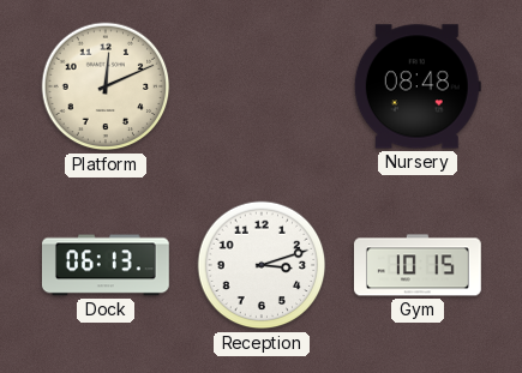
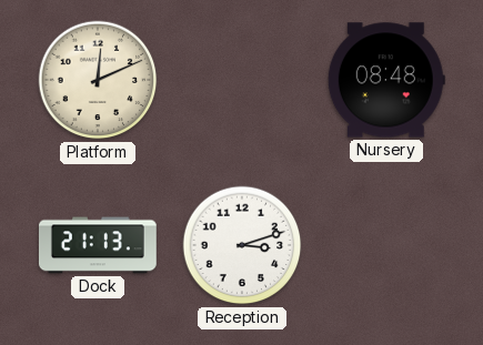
Dock: 06:13 -> 21:13 (98, 245)
Gym: 10:15 -> none (419, 265)
